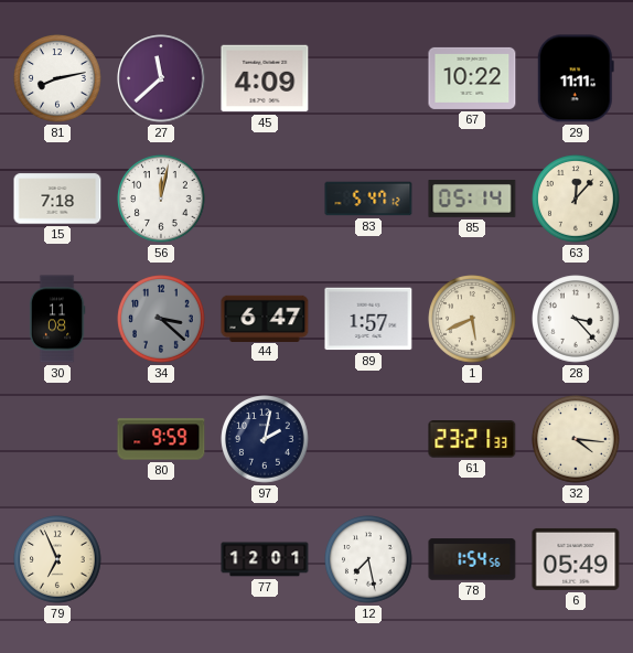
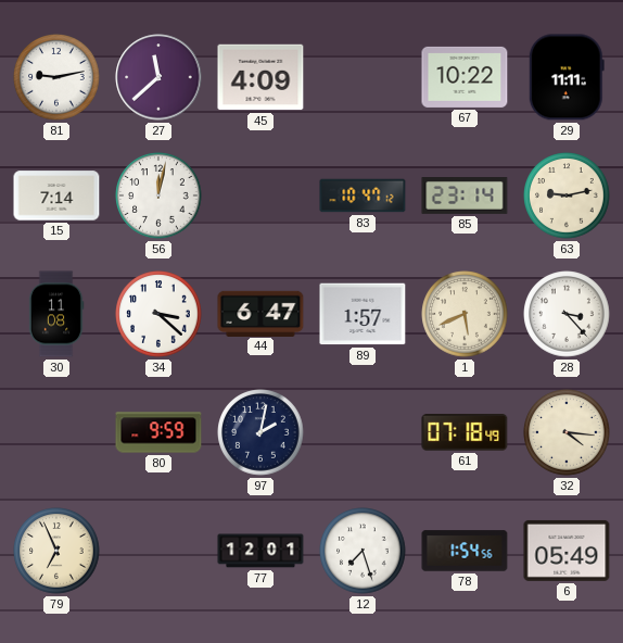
81: 8:13 -> 9:13 (56, 77)
15: 7:18 -> 7:14 (56, 196)
83: 5:47 -> 10:47 (363, 196)
85: 05:14 -> 23:14 (465, 197)
63: 12:07 -> 9:13 (567, 196)
34 dial: grey -> white (158, 314)
61: 23:21 -> 07:18 (465, 433)
12: 7:28 -> 7:27 (363, 551)
